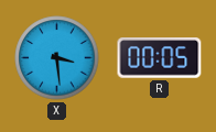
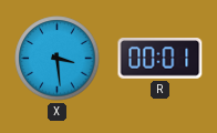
R: 00:05 -> 00:01 (161, 59)
